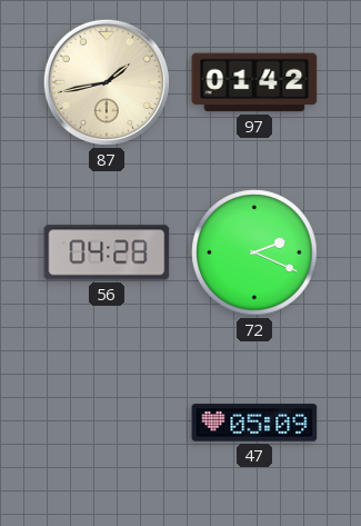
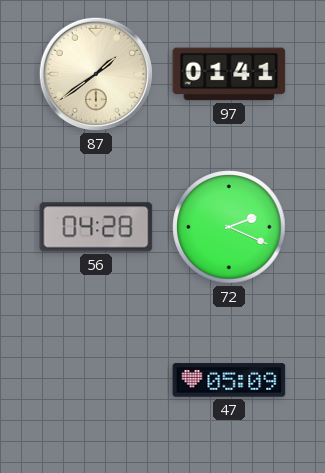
87: 1:43 -> 1:39 (96, 74)
97: 01:42 -> 01:41 (229, 74)
